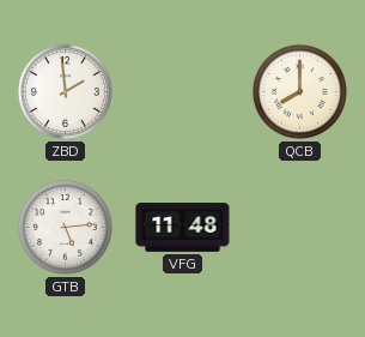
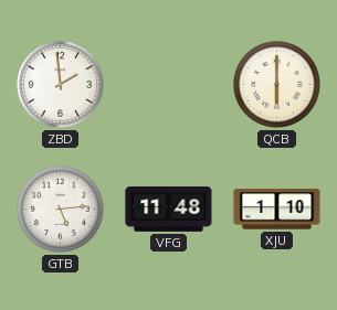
QCB: 8:00 -> 6:00 (276, 84)
XJU: none -> 1:10 (277, 210)
